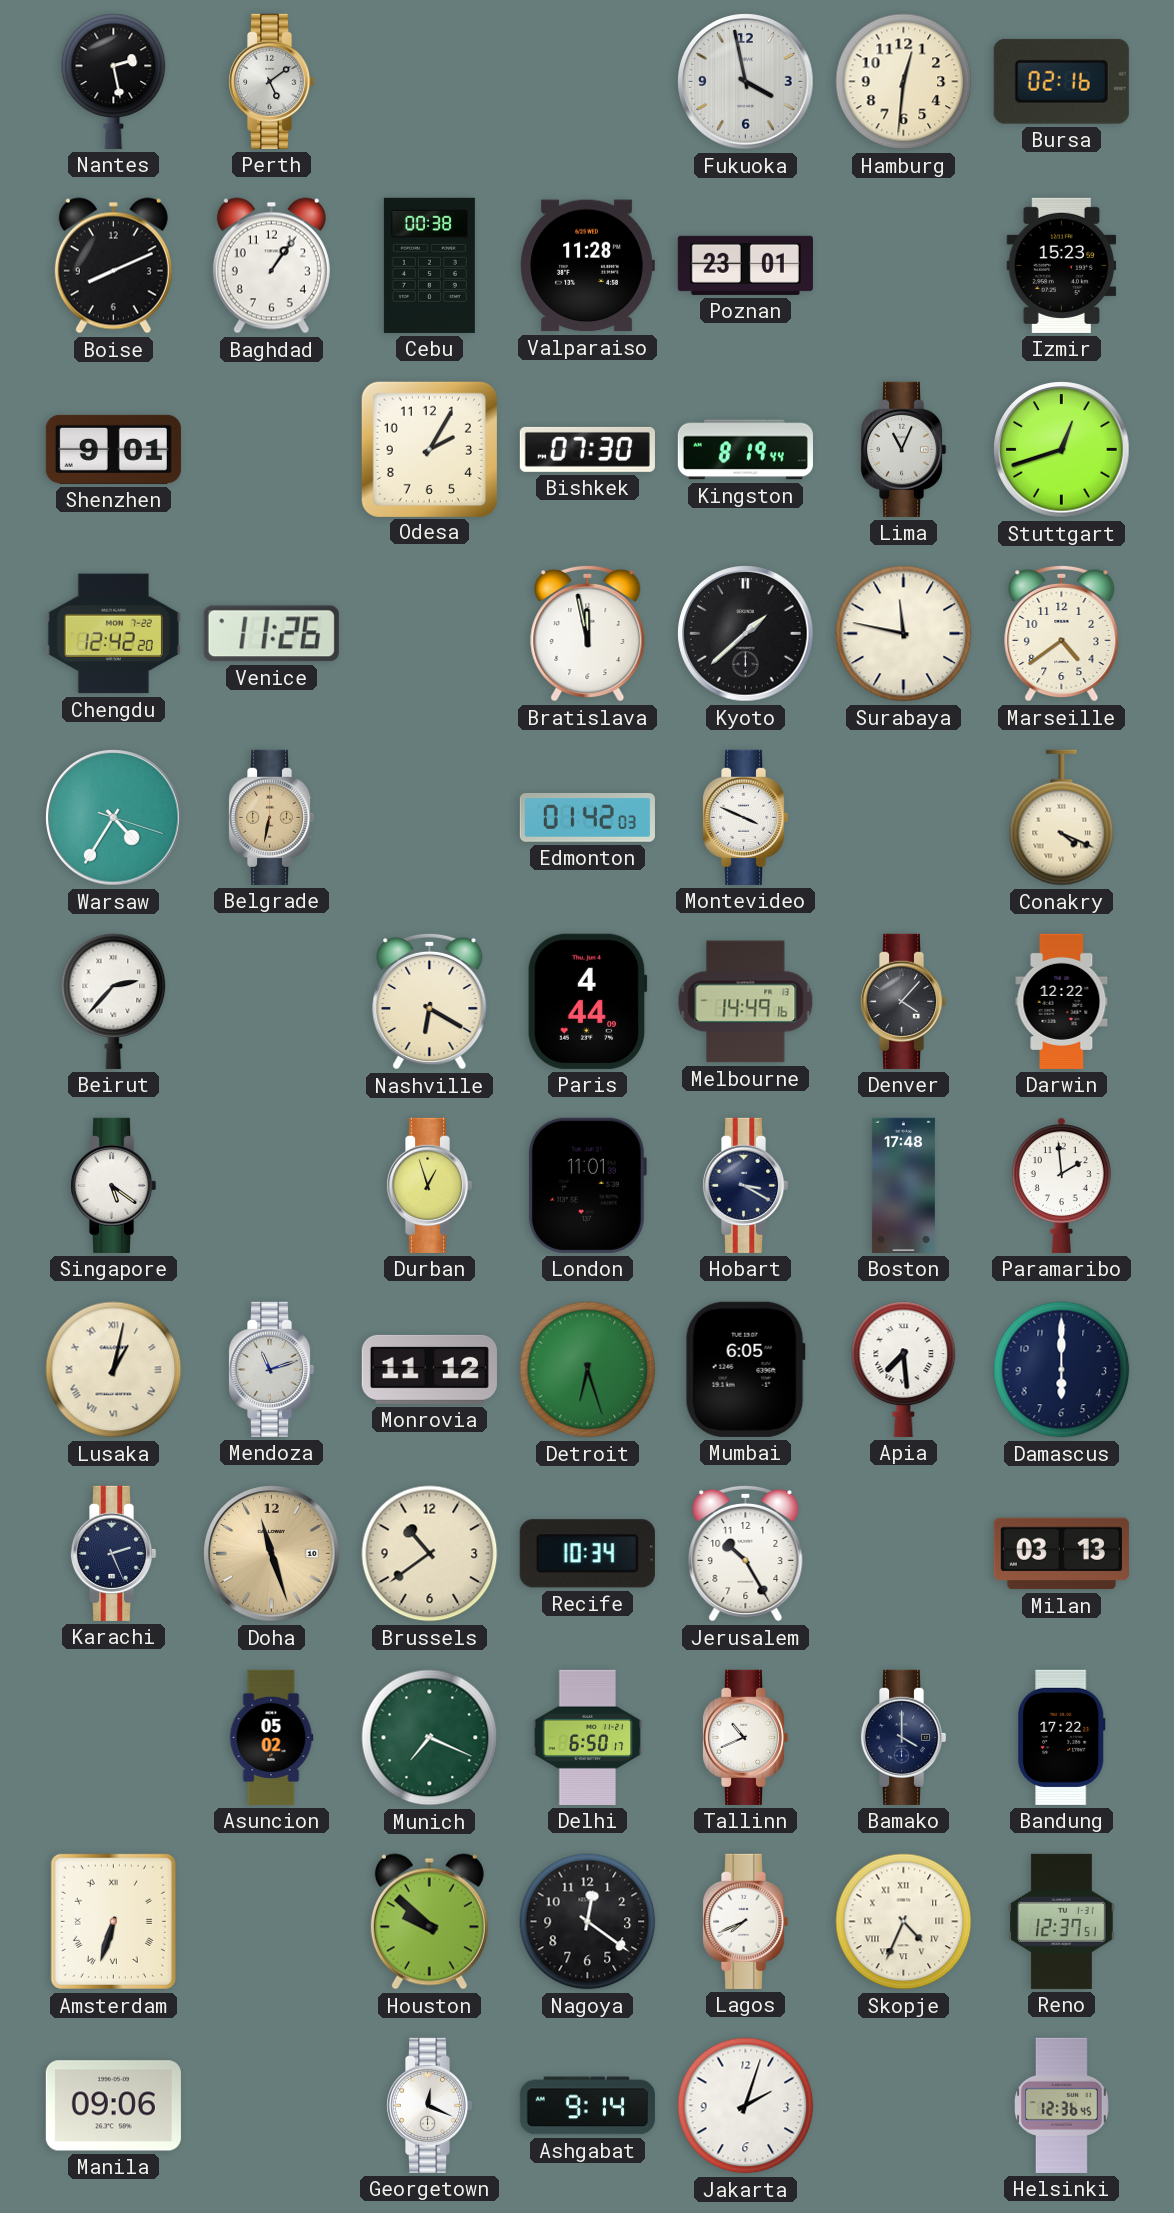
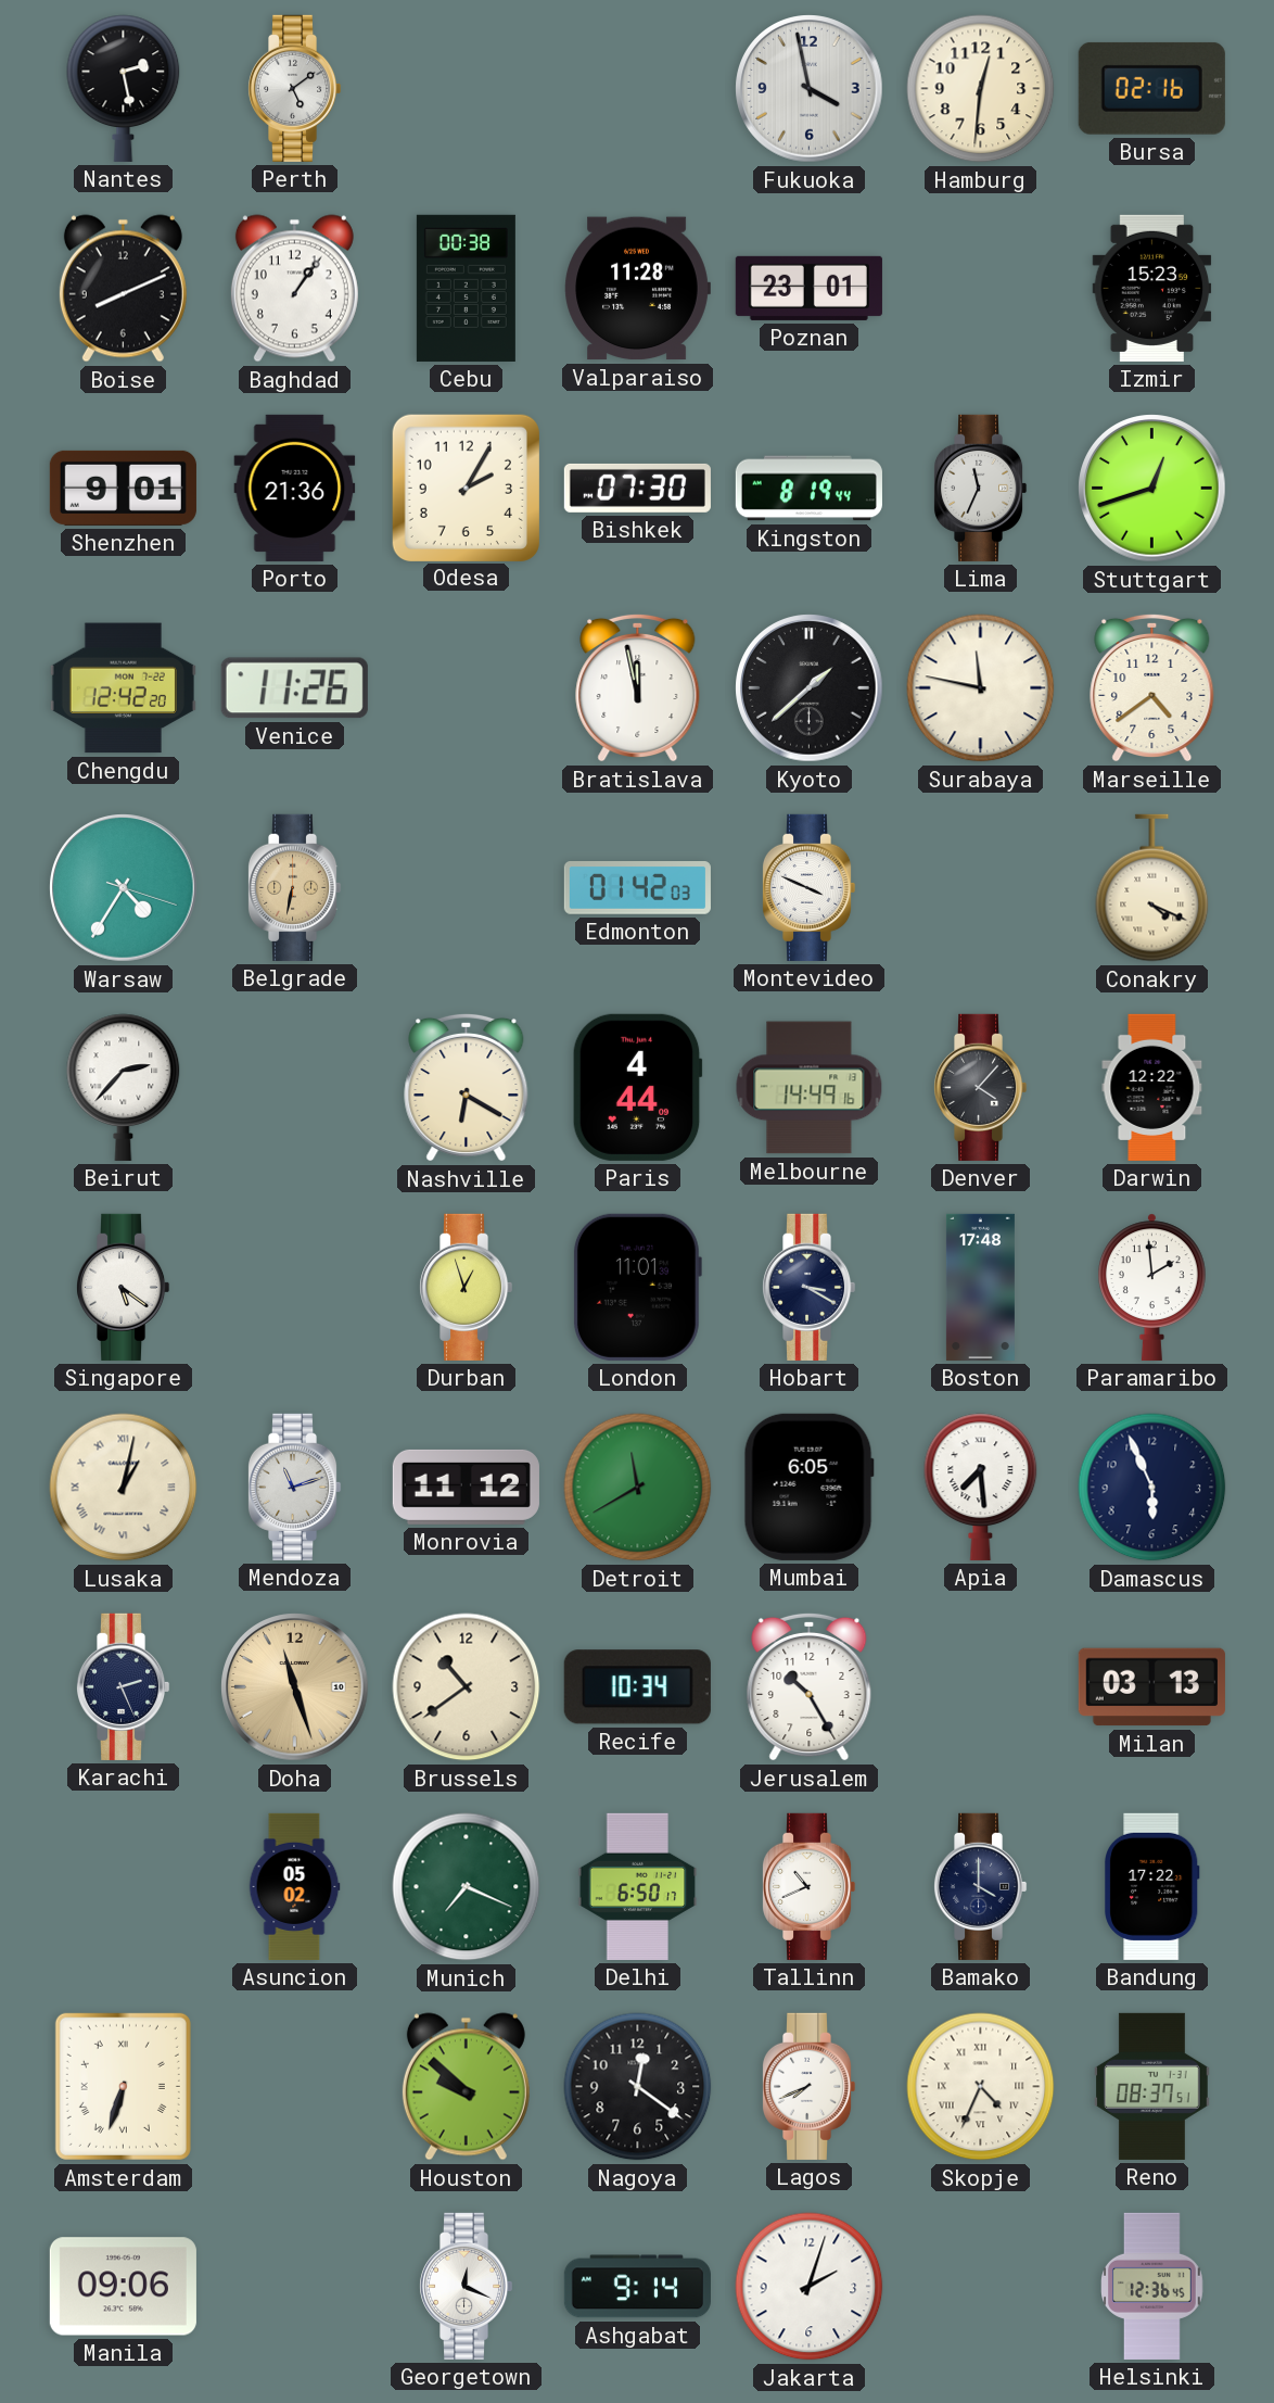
Porto: none -> 21:36 (295, 488)
Lima: 11:04 -> 11:34 (980, 488)
Detroit: 6:27 -> 11:40 (638, 1488)
Damascus: 6:00 -> 5:56 (1152, 1488)
Reno: 12:37 -> 08:37 (1152, 2086)
